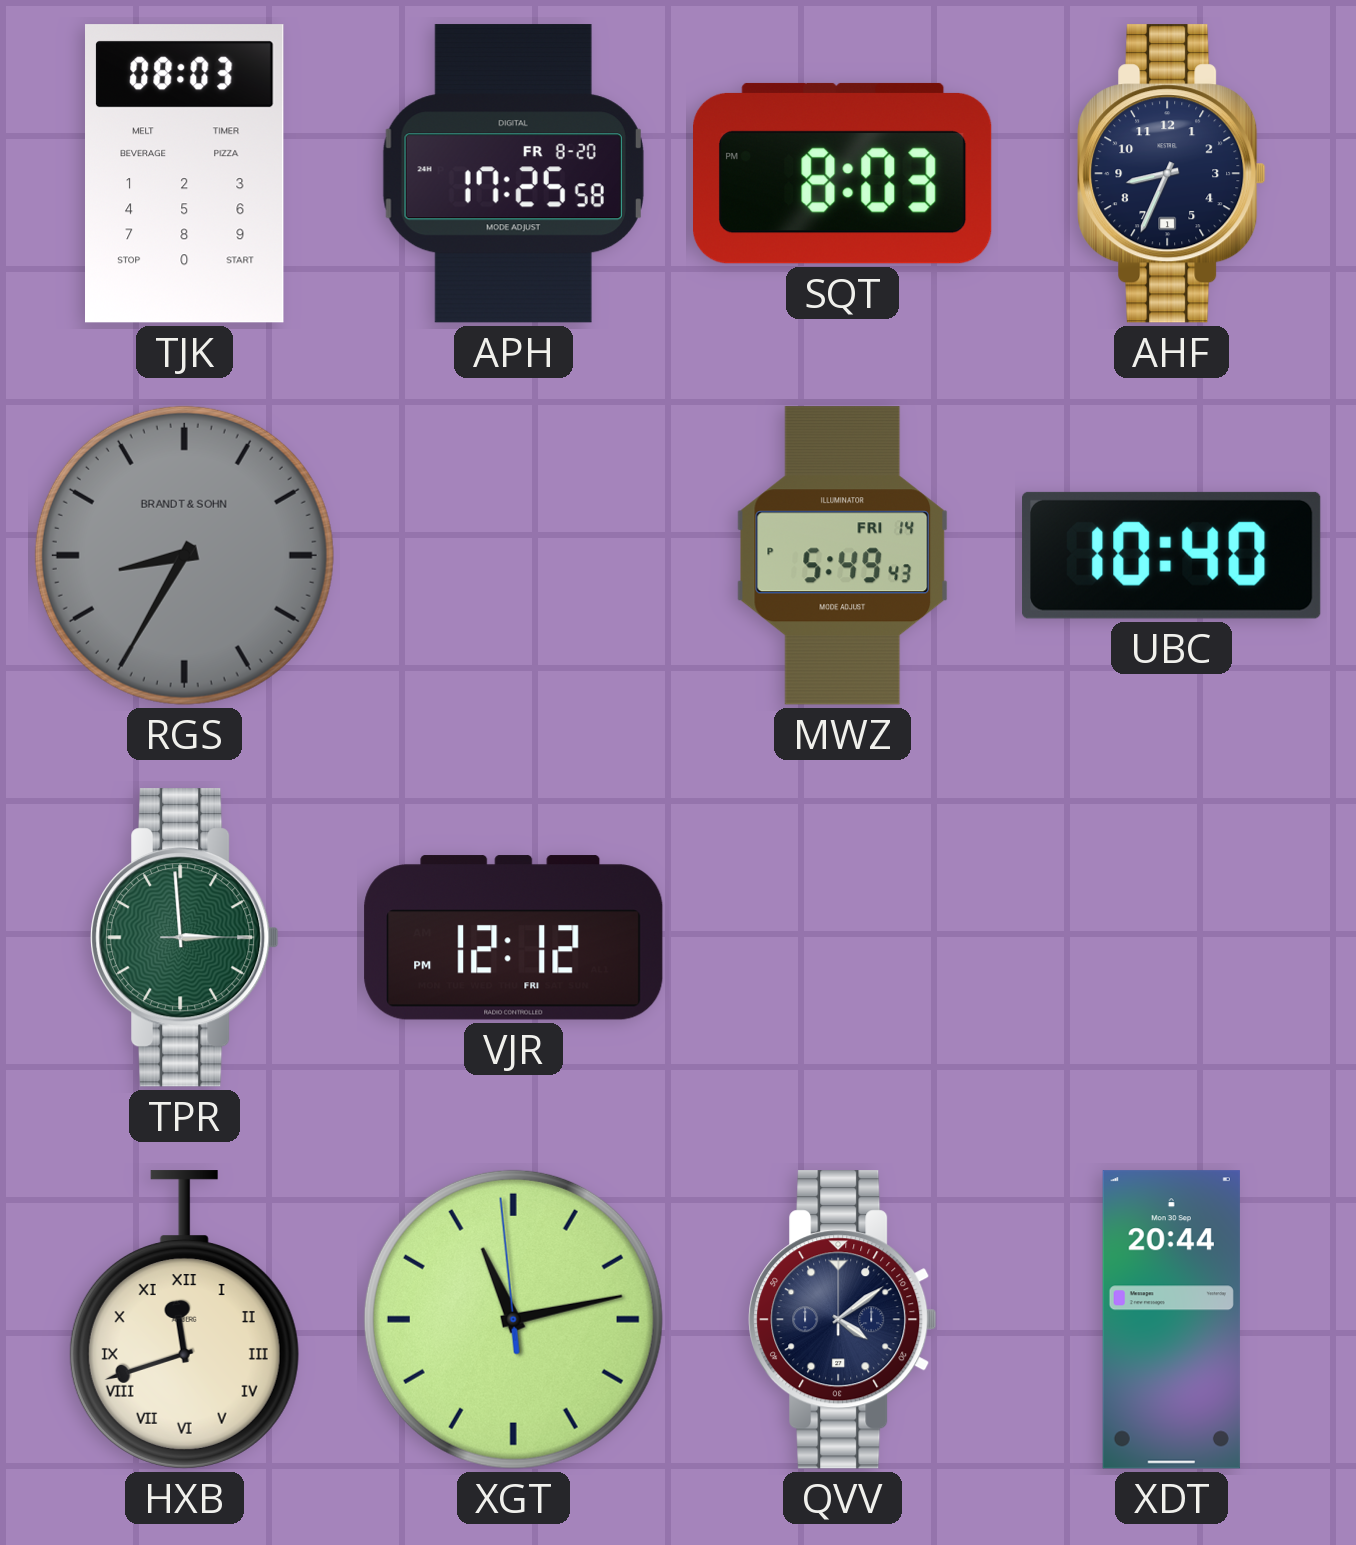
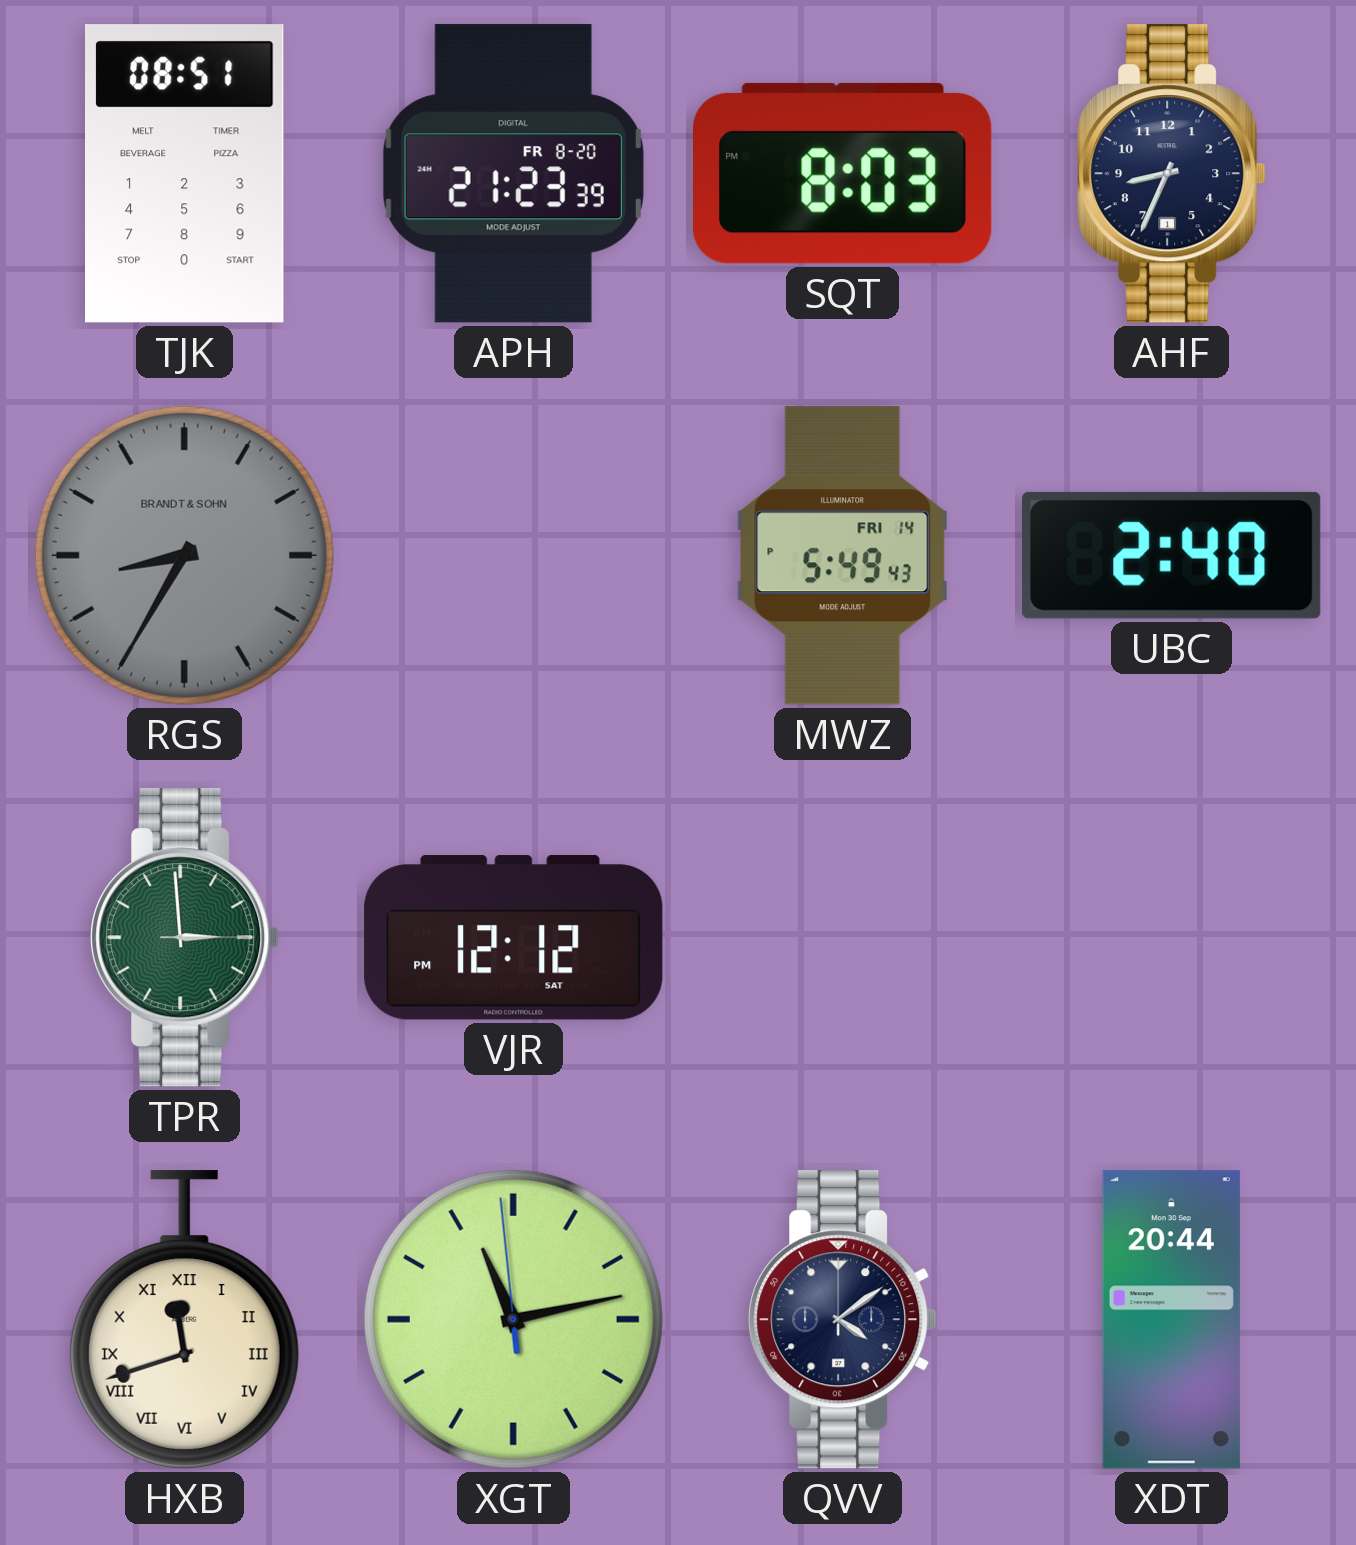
TJK: 08:03 -> 08:51 (184, 174)
APH: 17:25 -> 21:23 (513, 174)
UBC: 10:40 -> 2:40 (1172, 555)
VJR date: FRI -> SAT (514, 938)
